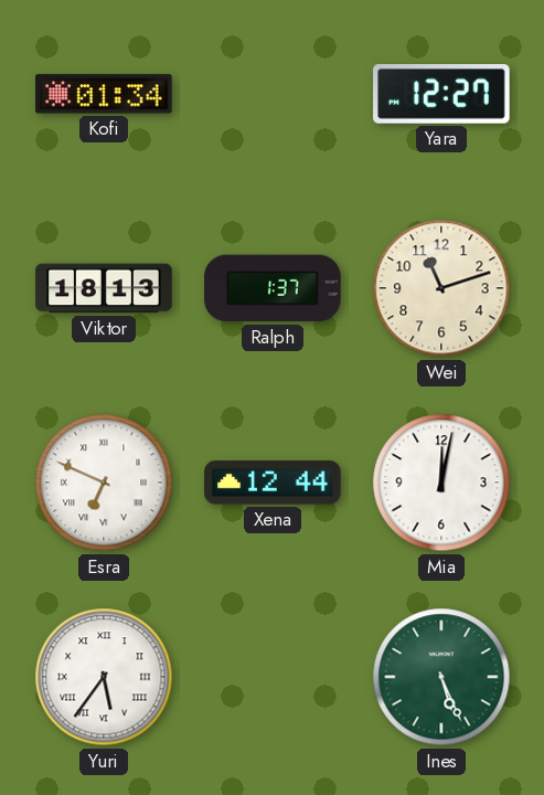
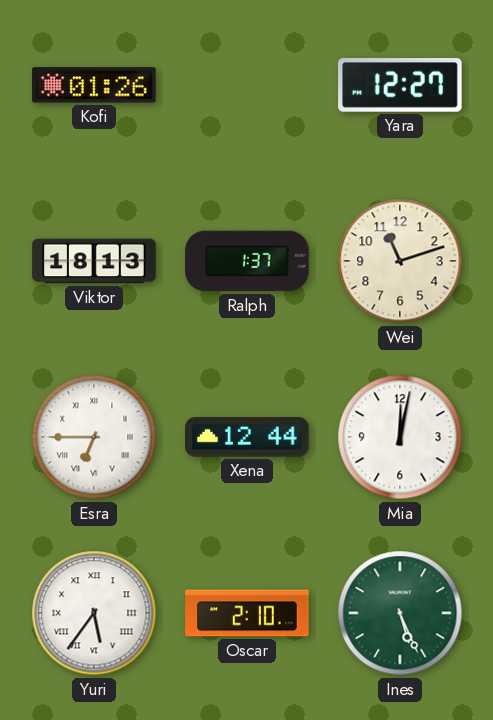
Kofi: 01:34 -> 01:26 (94, 85)
Esra: 6:49 -> 6:45 (94, 437)
Oscar: none -> 2:10 (247, 613)
